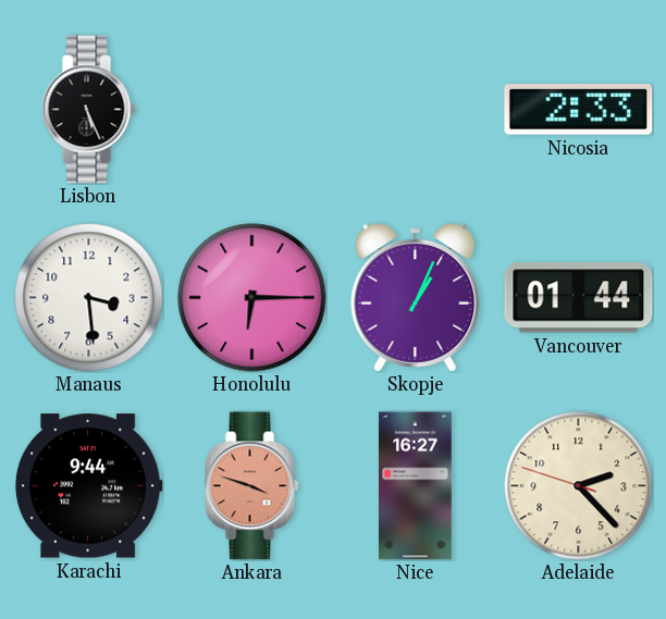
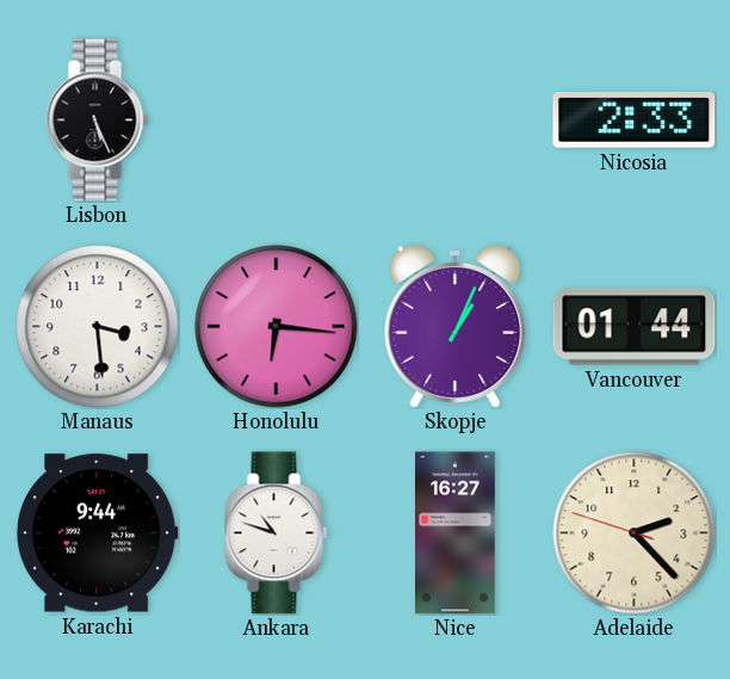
Honolulu: 6:15 -> 6:16 (277, 327)
Ankara: 3:48 -> 10:48 (277, 533)
Ankara dial: salmon -> white (277, 533)
